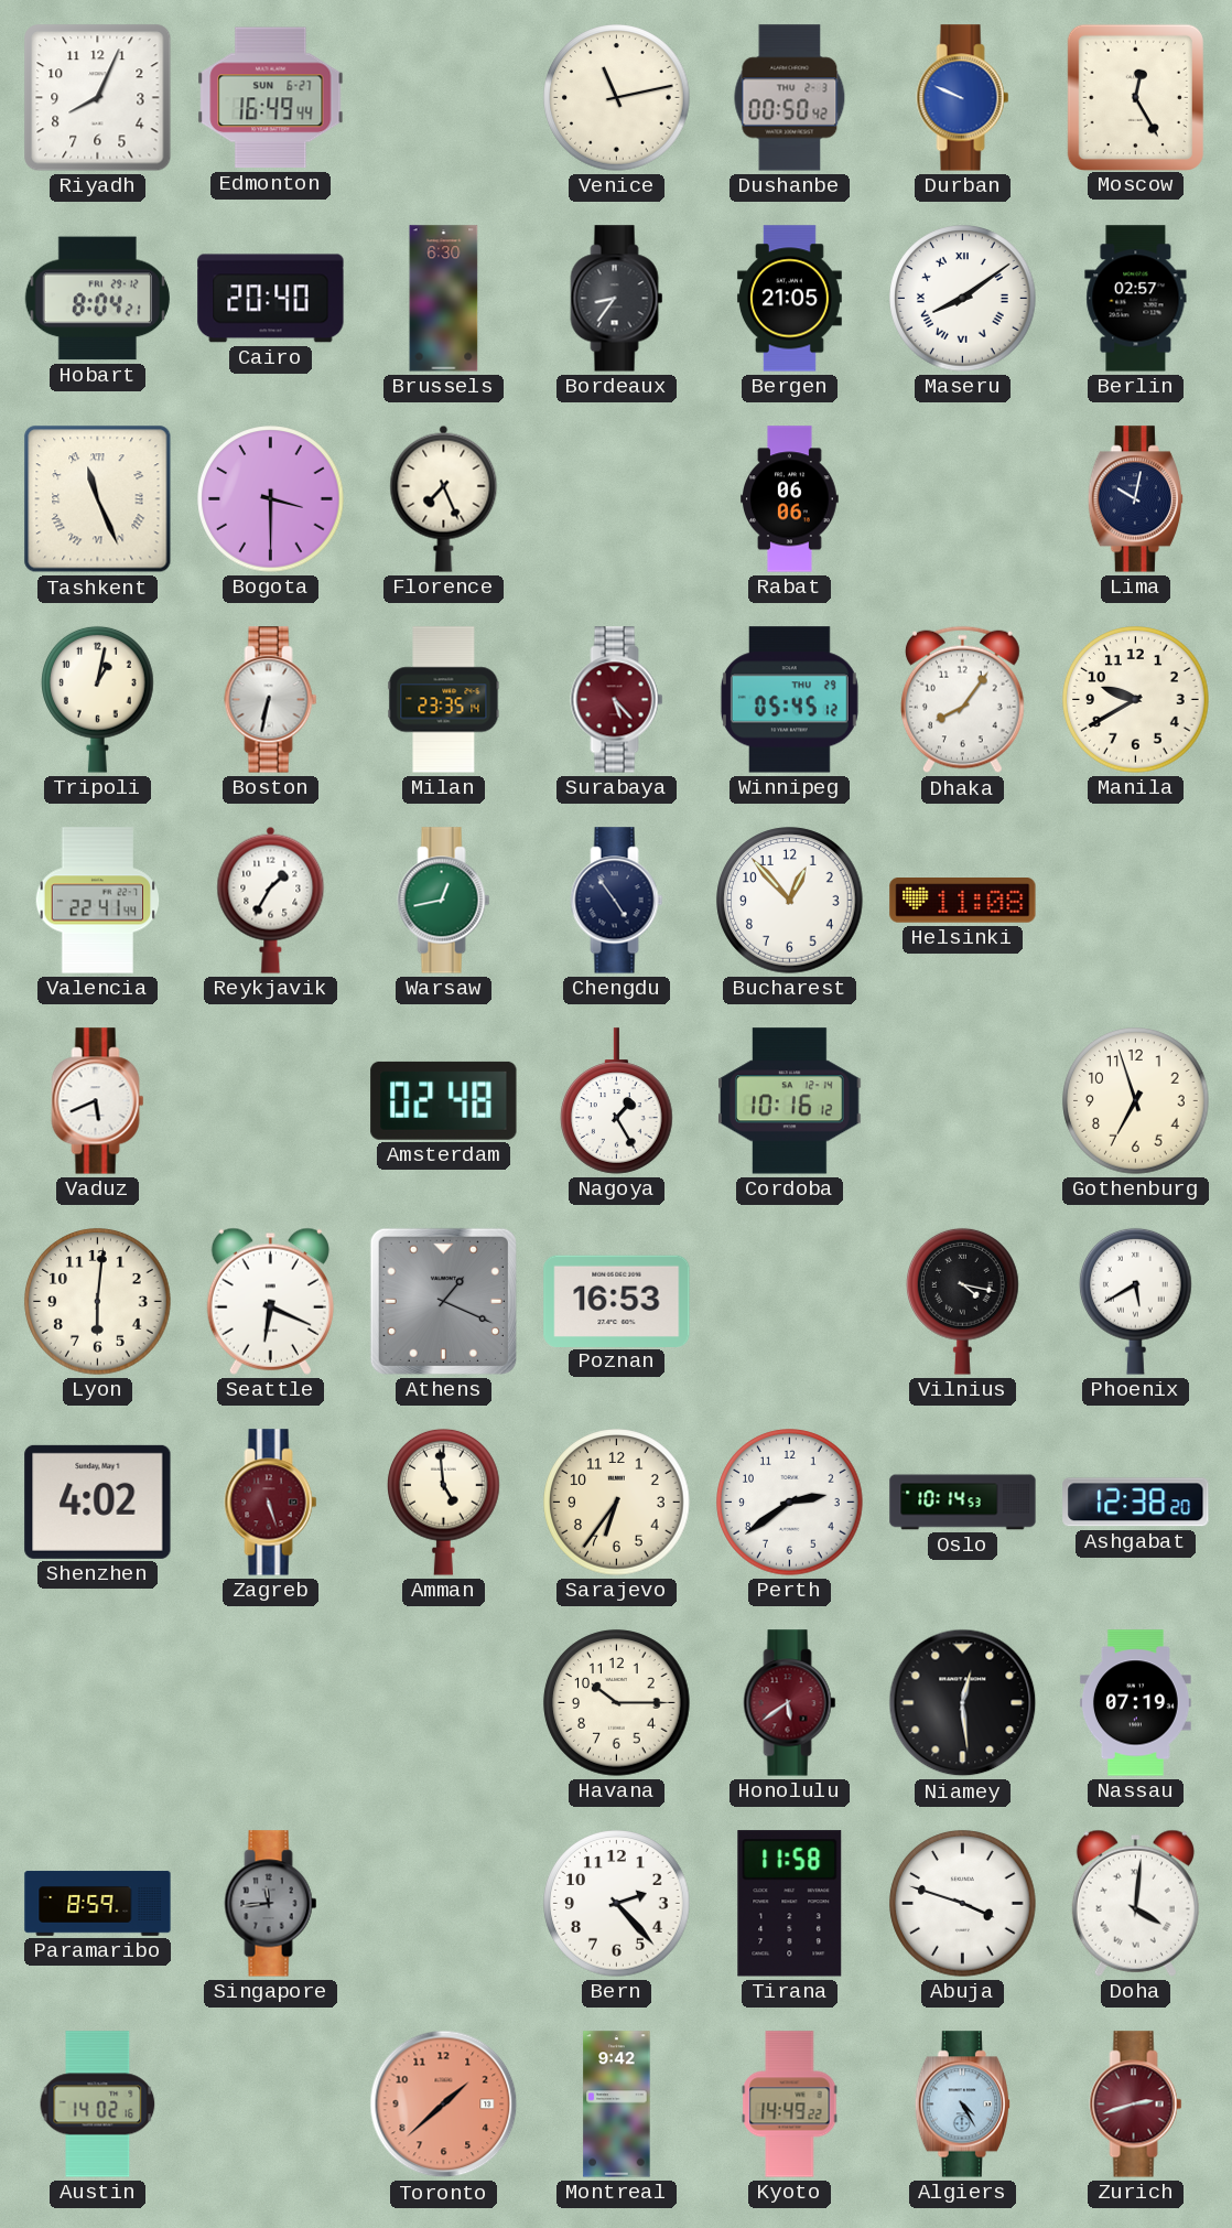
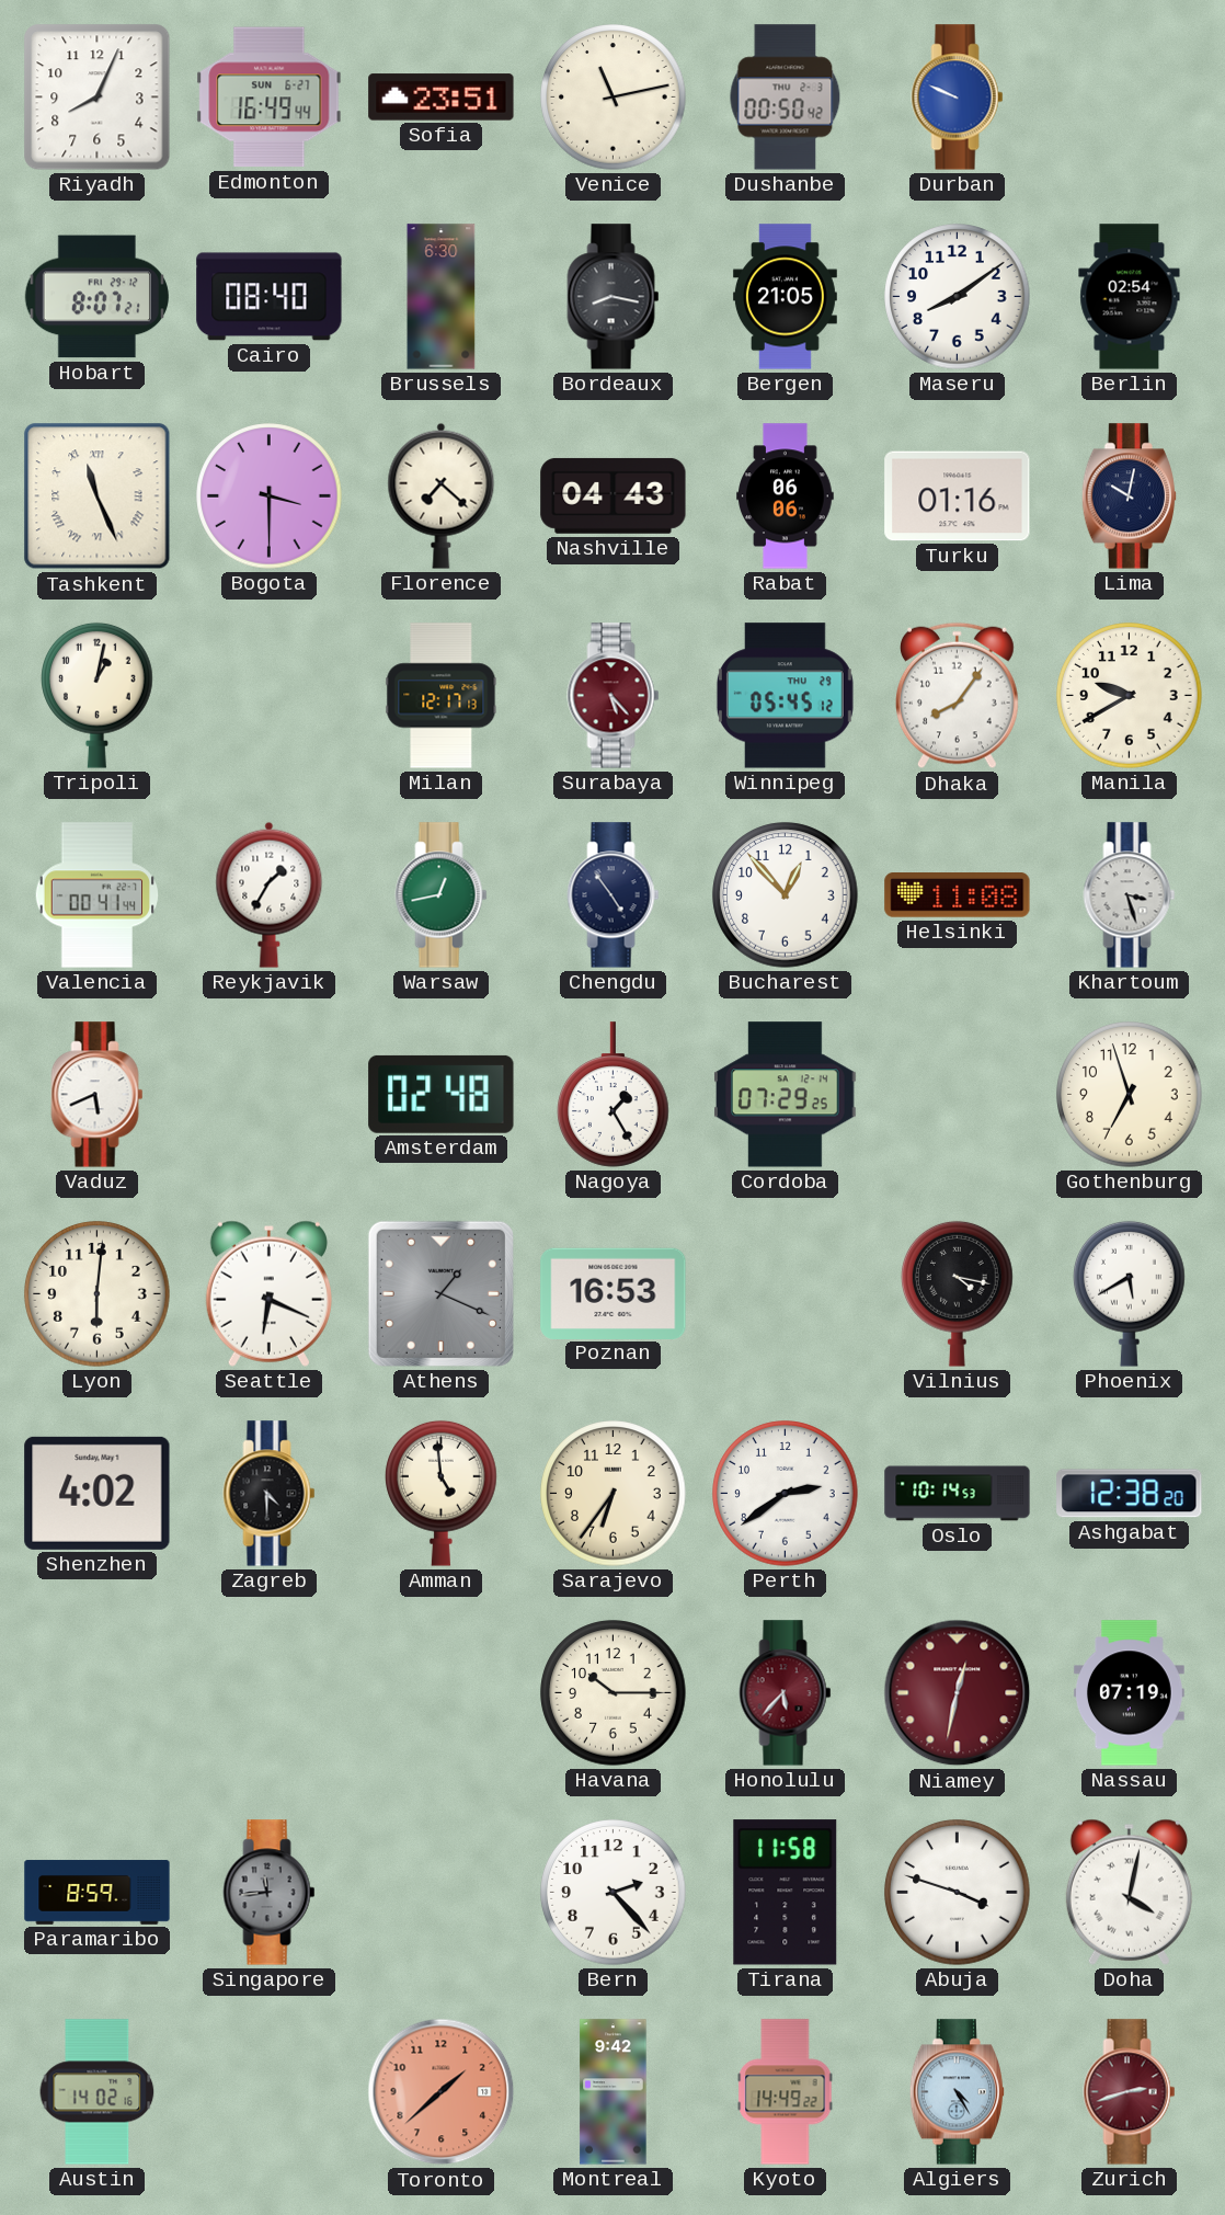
Sofia: none -> 23:51 (442, 98)
Moscow: 12:25 -> none (1135, 97)
Hobart: 8:04 -> 8:07 (96, 297)
Cairo: 20:40 -> 08:40 (270, 297)
Bordeaux: 8:36 -> 8:17 (614, 297)
Maseru numerals: Roman -> Arabic (958, 297)
Berlin: 02:57 -> 02:54 (1130, 297)
Florence: 7:26 -> 7:22 (442, 495)
Nashville: none -> 04:43 (614, 495)
Turku: none -> 01:16 (958, 496)
Boston: 6:32 -> none (271, 700)
Milan: 23:35 -> 12:17 (442, 696)
Valencia: 22:41 -> 00:41 (98, 895)
Khartoum: none -> 3:27 (1130, 895)
Cordoba: 10:16 -> 07:29 (786, 1095)
Zagreb: 5:27 -> 4:30 (270, 1494)
Zagreb dial: burgundy -> black (270, 1494)
Honolulu: 5:39 -> 5:37 (786, 1693)
Niamey: 12:29 -> 12:32 (958, 1693)
Niamey dial: black -> burgundy (958, 1693)
Doha: 4:01 -> 4:02 (1129, 1892)
